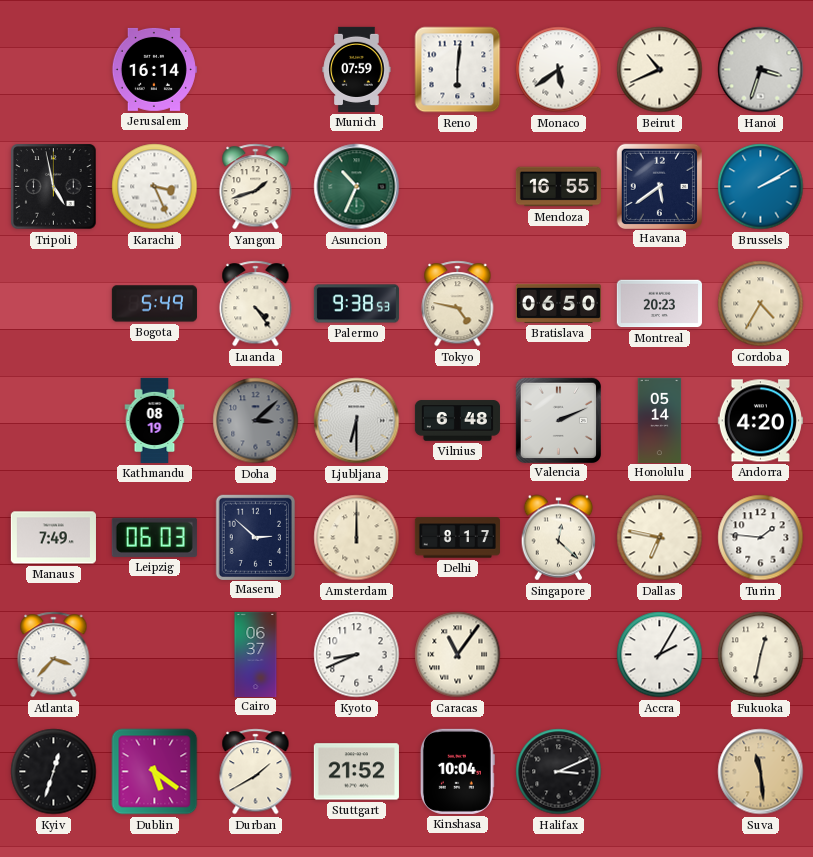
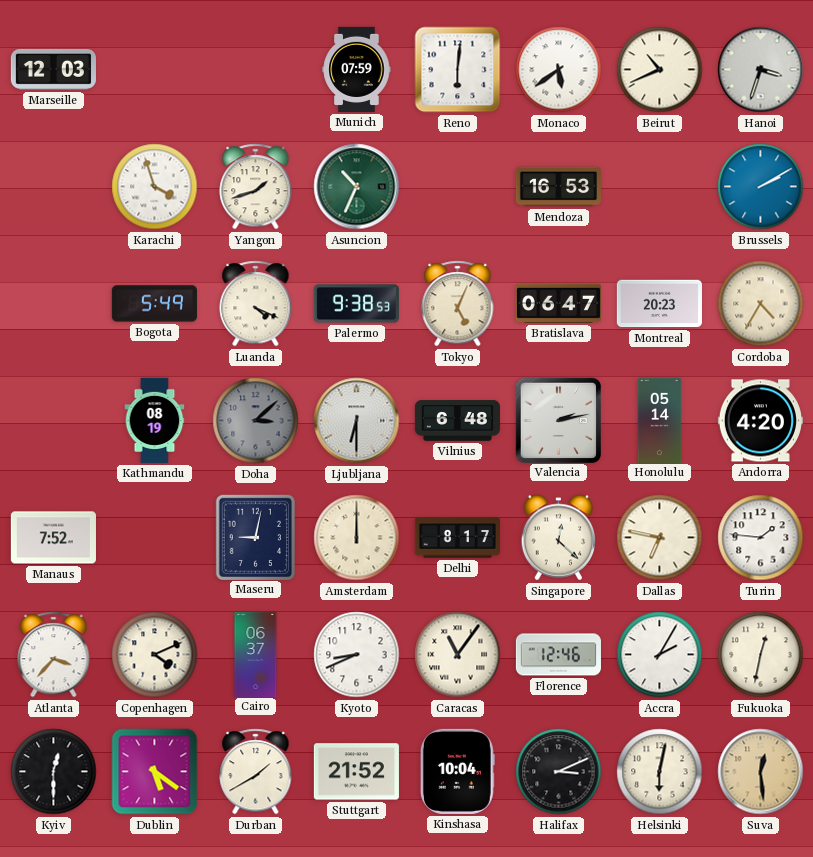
Marseille: none -> 12:03 (53, 69)
Jerusalem: 16:14 -> none (154, 69)
Tripoli: 4:58 -> none (54, 187)
Karachi: 3:26 -> 3:57 (155, 187)
Mendoza: 16:55 -> 16:53 (558, 187)
Havana: 5:39 -> none (659, 186)
Luanda: 4:24 -> 4:19 (256, 304)
Tokyo: 4:47 -> 5:04 (458, 304)
Bratislava: 06:50 -> 06:47 (558, 303)
Valencia: 2:11 -> 2:13 (558, 420)
Manaus: 7:49 -> 7:52 (53, 538)
Leipzig: 06:03 -> none (154, 537)
Maseru: 2:52 -> 9:02 (255, 537)
Copenhagen: none -> 4:11 (155, 655)
Florence: none -> 12:46 (558, 655)
Kyiv: 12:33 -> 12:30 (54, 772)
Helsinki: none -> 6:02 (660, 772)
Suva: 11:29 -> 12:29 (761, 772)
